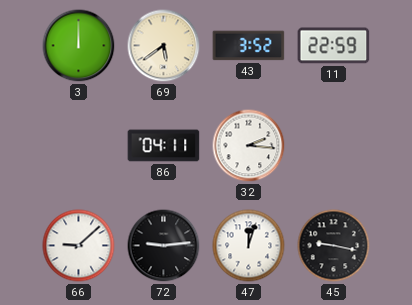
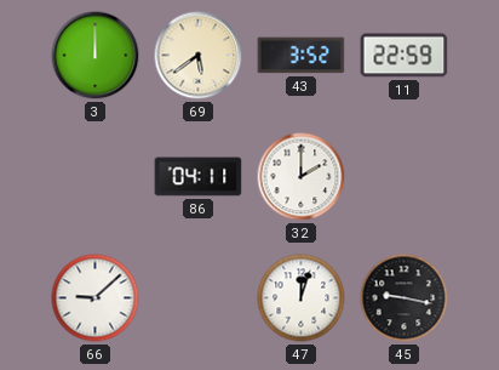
32: 2:16 -> 2:00 (302, 177)
72: 9:14 -> none (164, 246)
